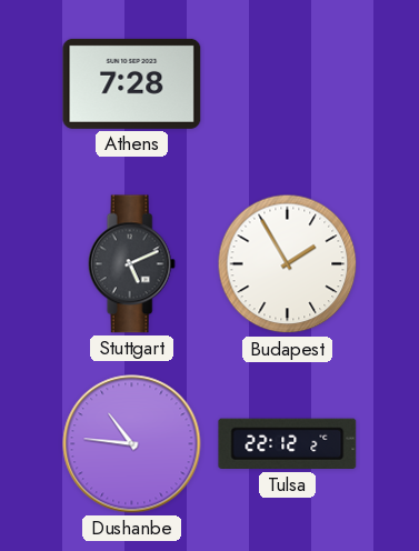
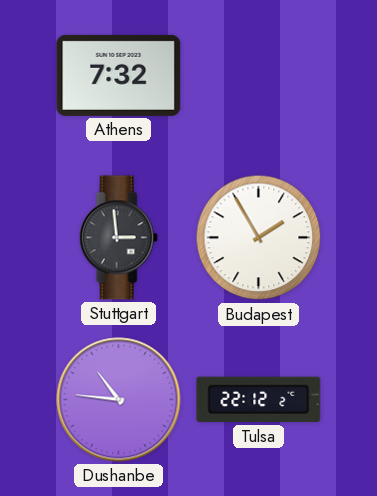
Athens: 7:28 -> 7:32 (119, 75)
Stuttgart: 5:11 -> 2:59 (118, 238)
